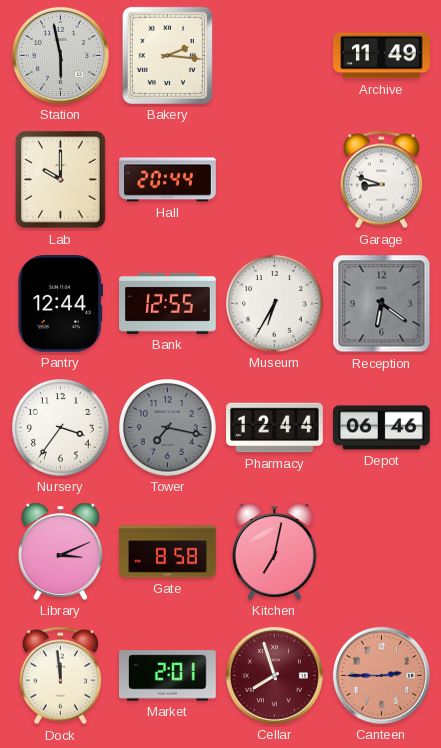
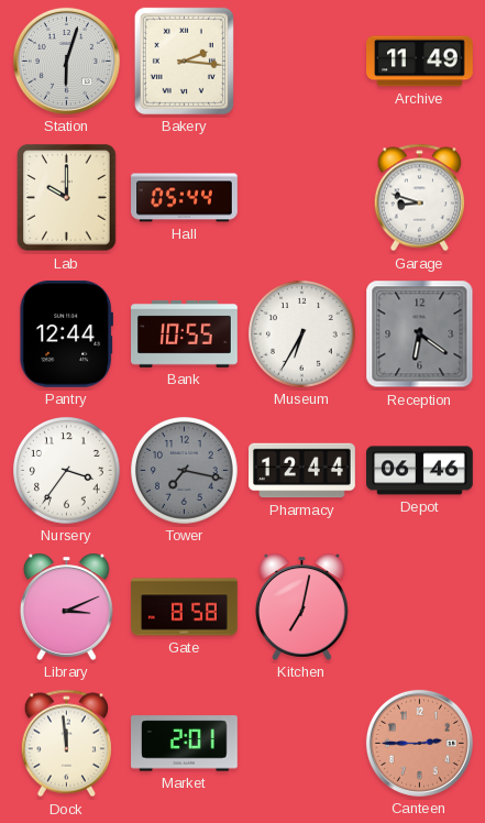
Station: 5:58 -> 6:03 (66, 61)
Hall: 20:44 -> 05:44 (185, 198)
Bank: 12:55 -> 10:55 (185, 333)
Cellar: 7:57 -> none (274, 675)
